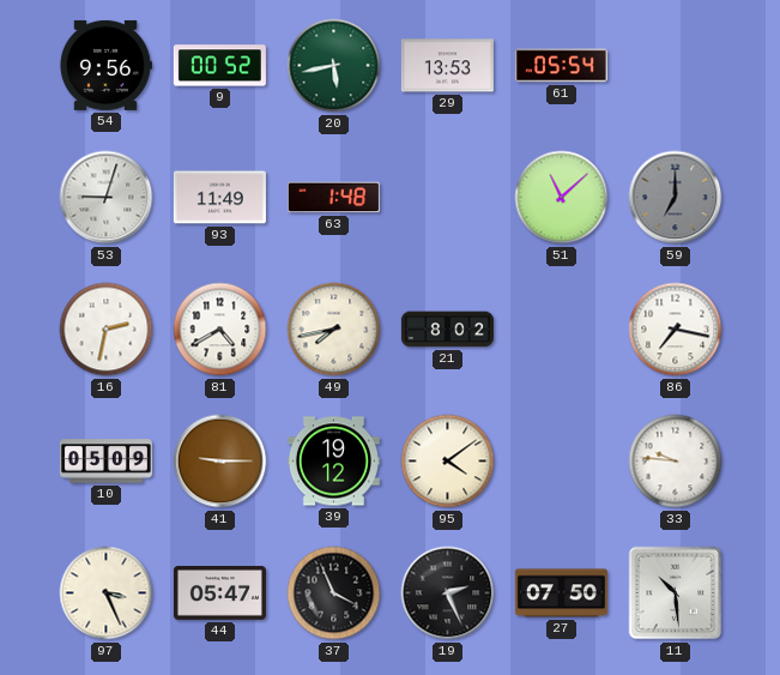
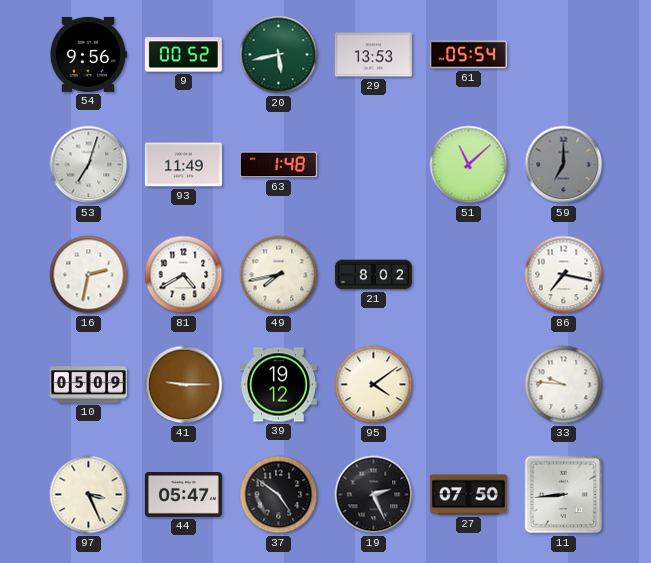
53: 9:03 -> 7:03 (89, 165)
37: 3:56 -> 4:51 (279, 495)
11: 10:29 -> 8:44 (564, 495)
